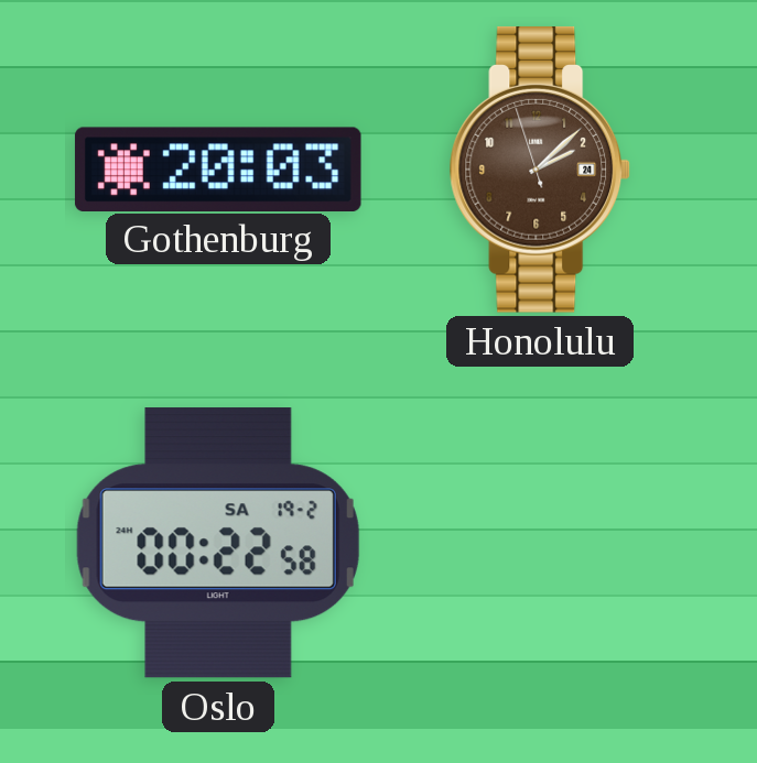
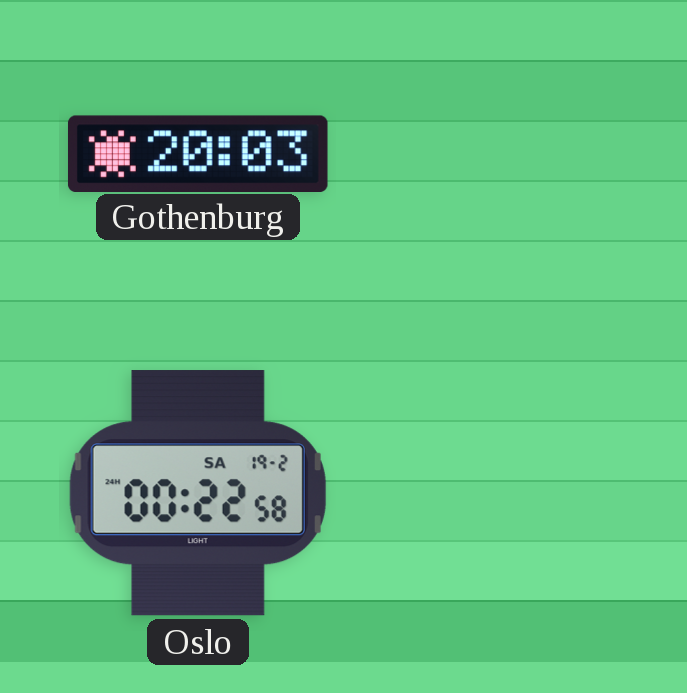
Honolulu: 2:07 -> none (540, 170)
